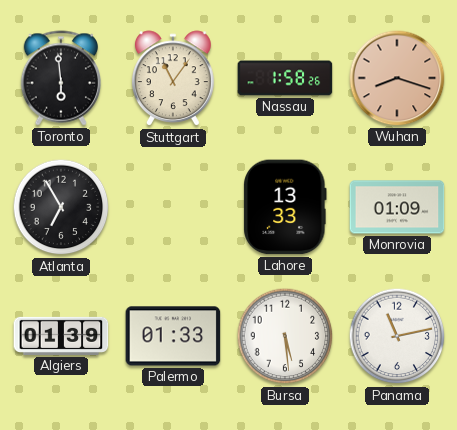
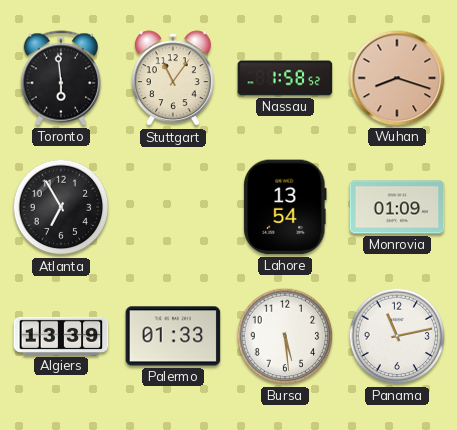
Nassau: 1:58:26 -> 1:58:52 (285, 78)
Lahore: 13:33 -> 13:54 (285, 207)
Algiers: 01:39 -> 13:39 (61, 336)
